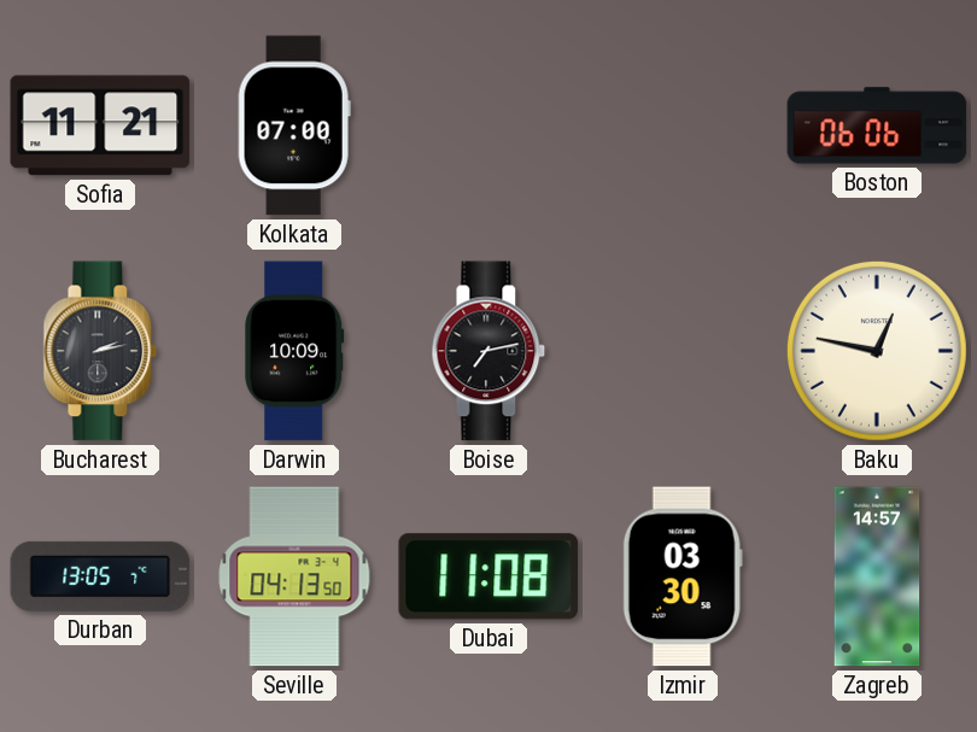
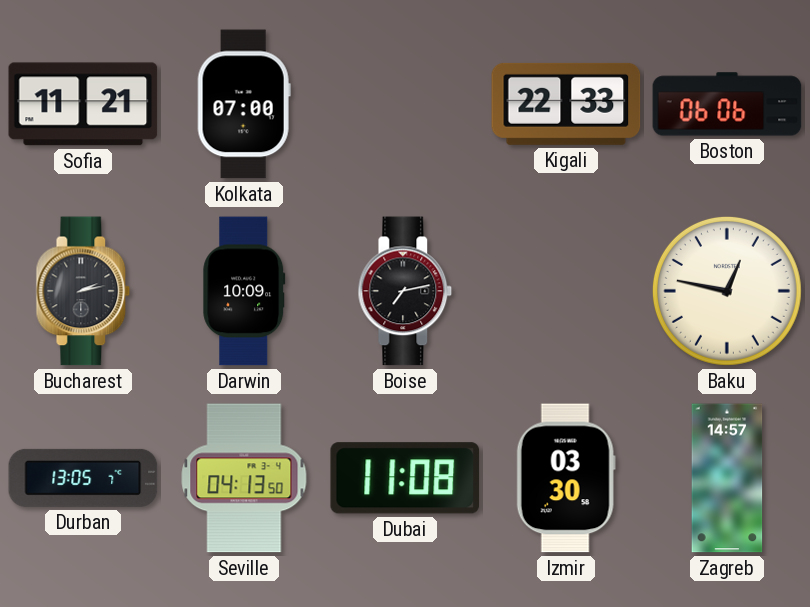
Kigali: none -> 22:33 (566, 104)
